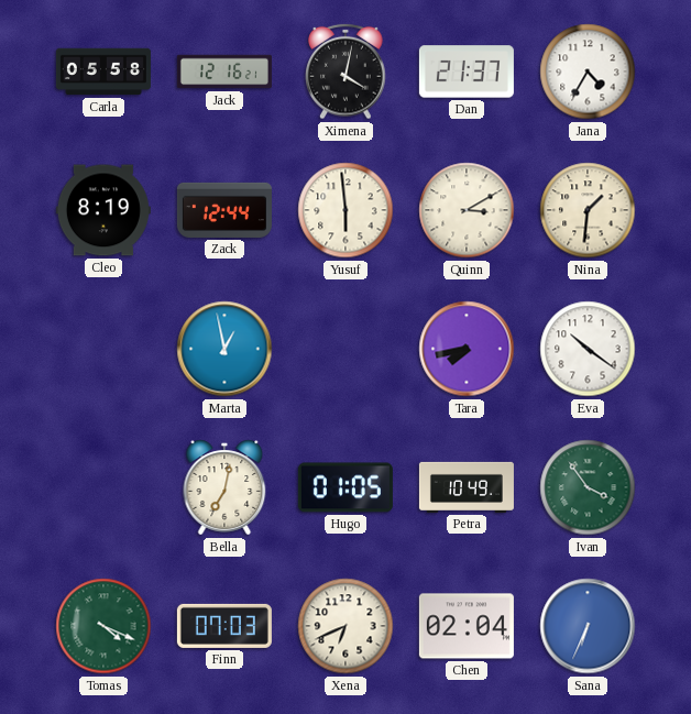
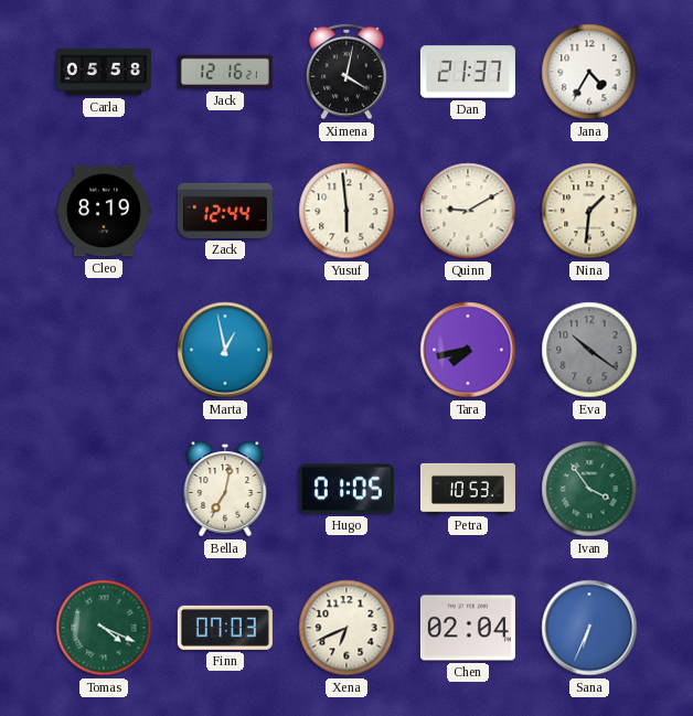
Quinn: 3:10 -> 9:10 (468, 211)
Eva dial: white -> grey (589, 350)
Petra: 10:49 -> 10:53 (468, 489)
